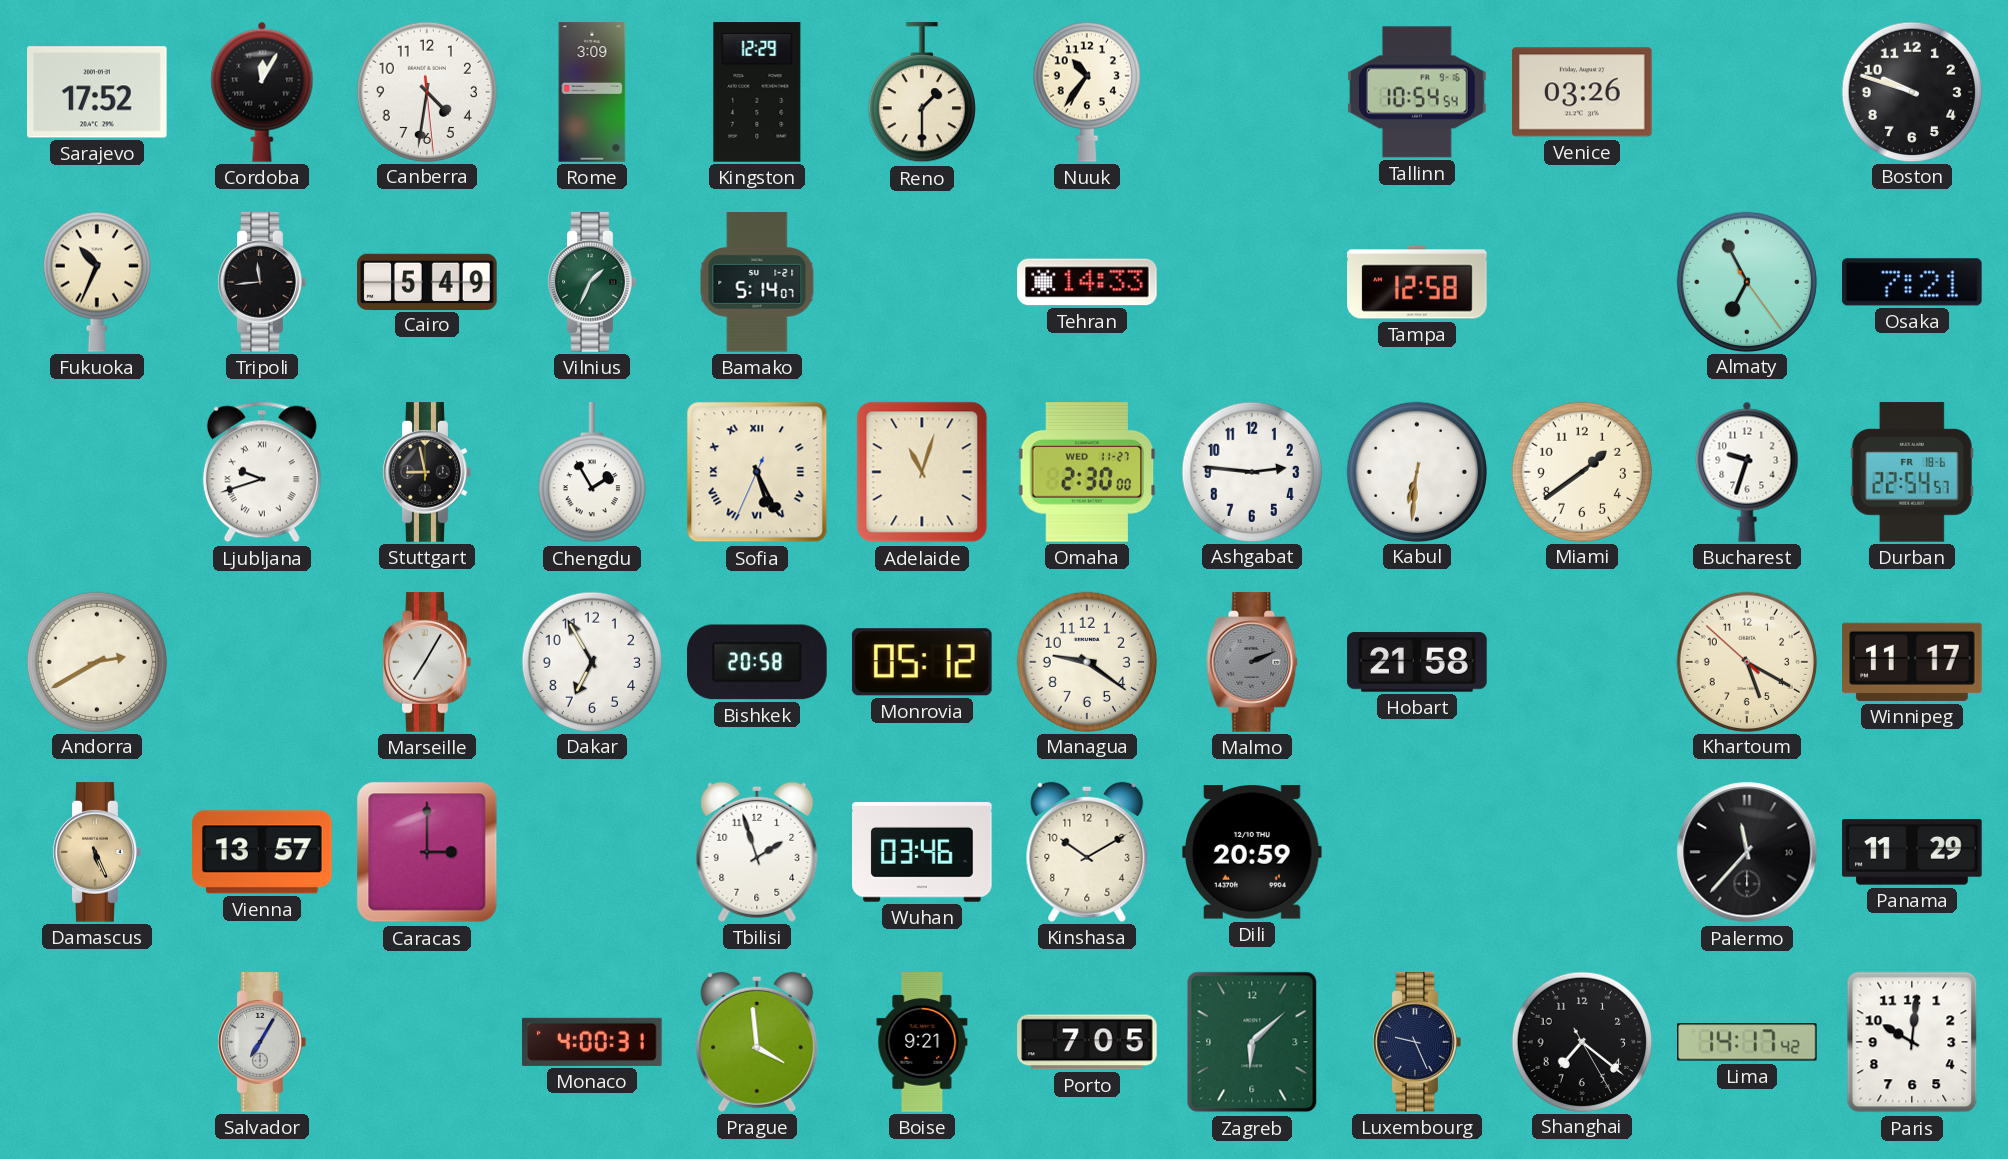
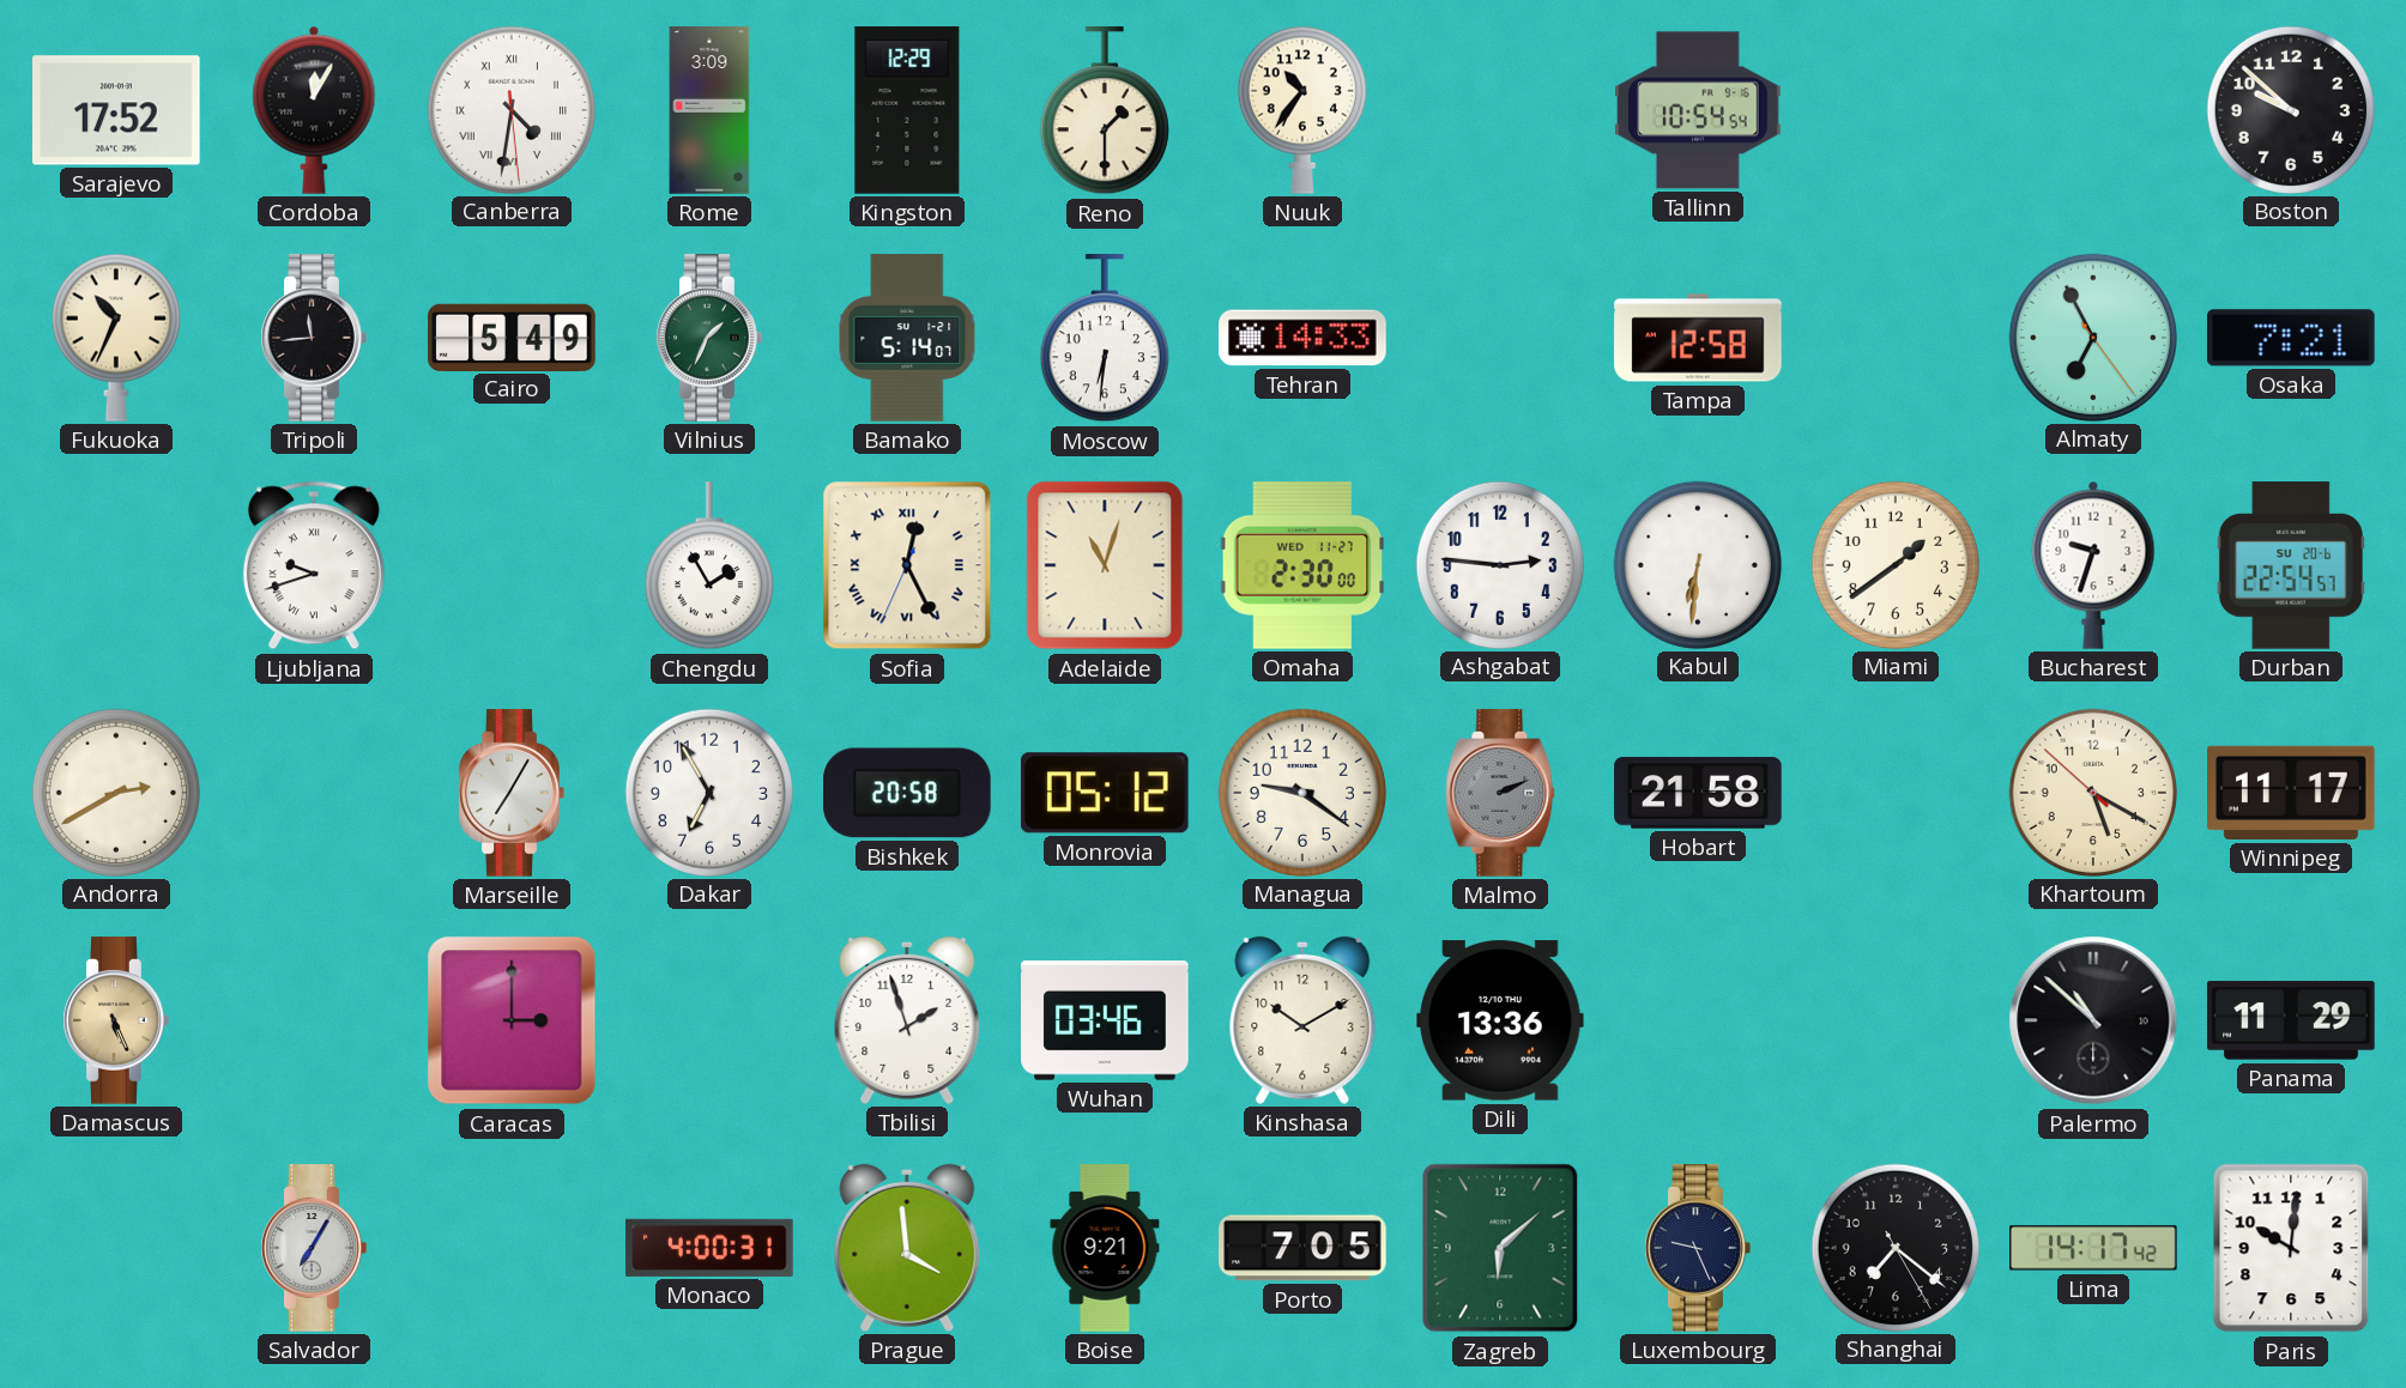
Canberra numerals: Arabic -> Roman (510, 109)
Venice: 03:26 -> none (1582, 92)
Boston: 9:48 -> 9:52 (2290, 109)
Moscow: none -> 6:31 (1105, 339)
Stuttgart: 8:58 -> none (427, 472)
Sofia: 5:25 -> 12:25 (907, 565)
Durban date: FR 18-6 -> SU 20-6 (2291, 565)
Vienna: 13:57 -> none (263, 852)
Dili: 20:59 -> 13:36 (1501, 1020)
Palermo: 11:37 -> 10:52 (2093, 1020)
